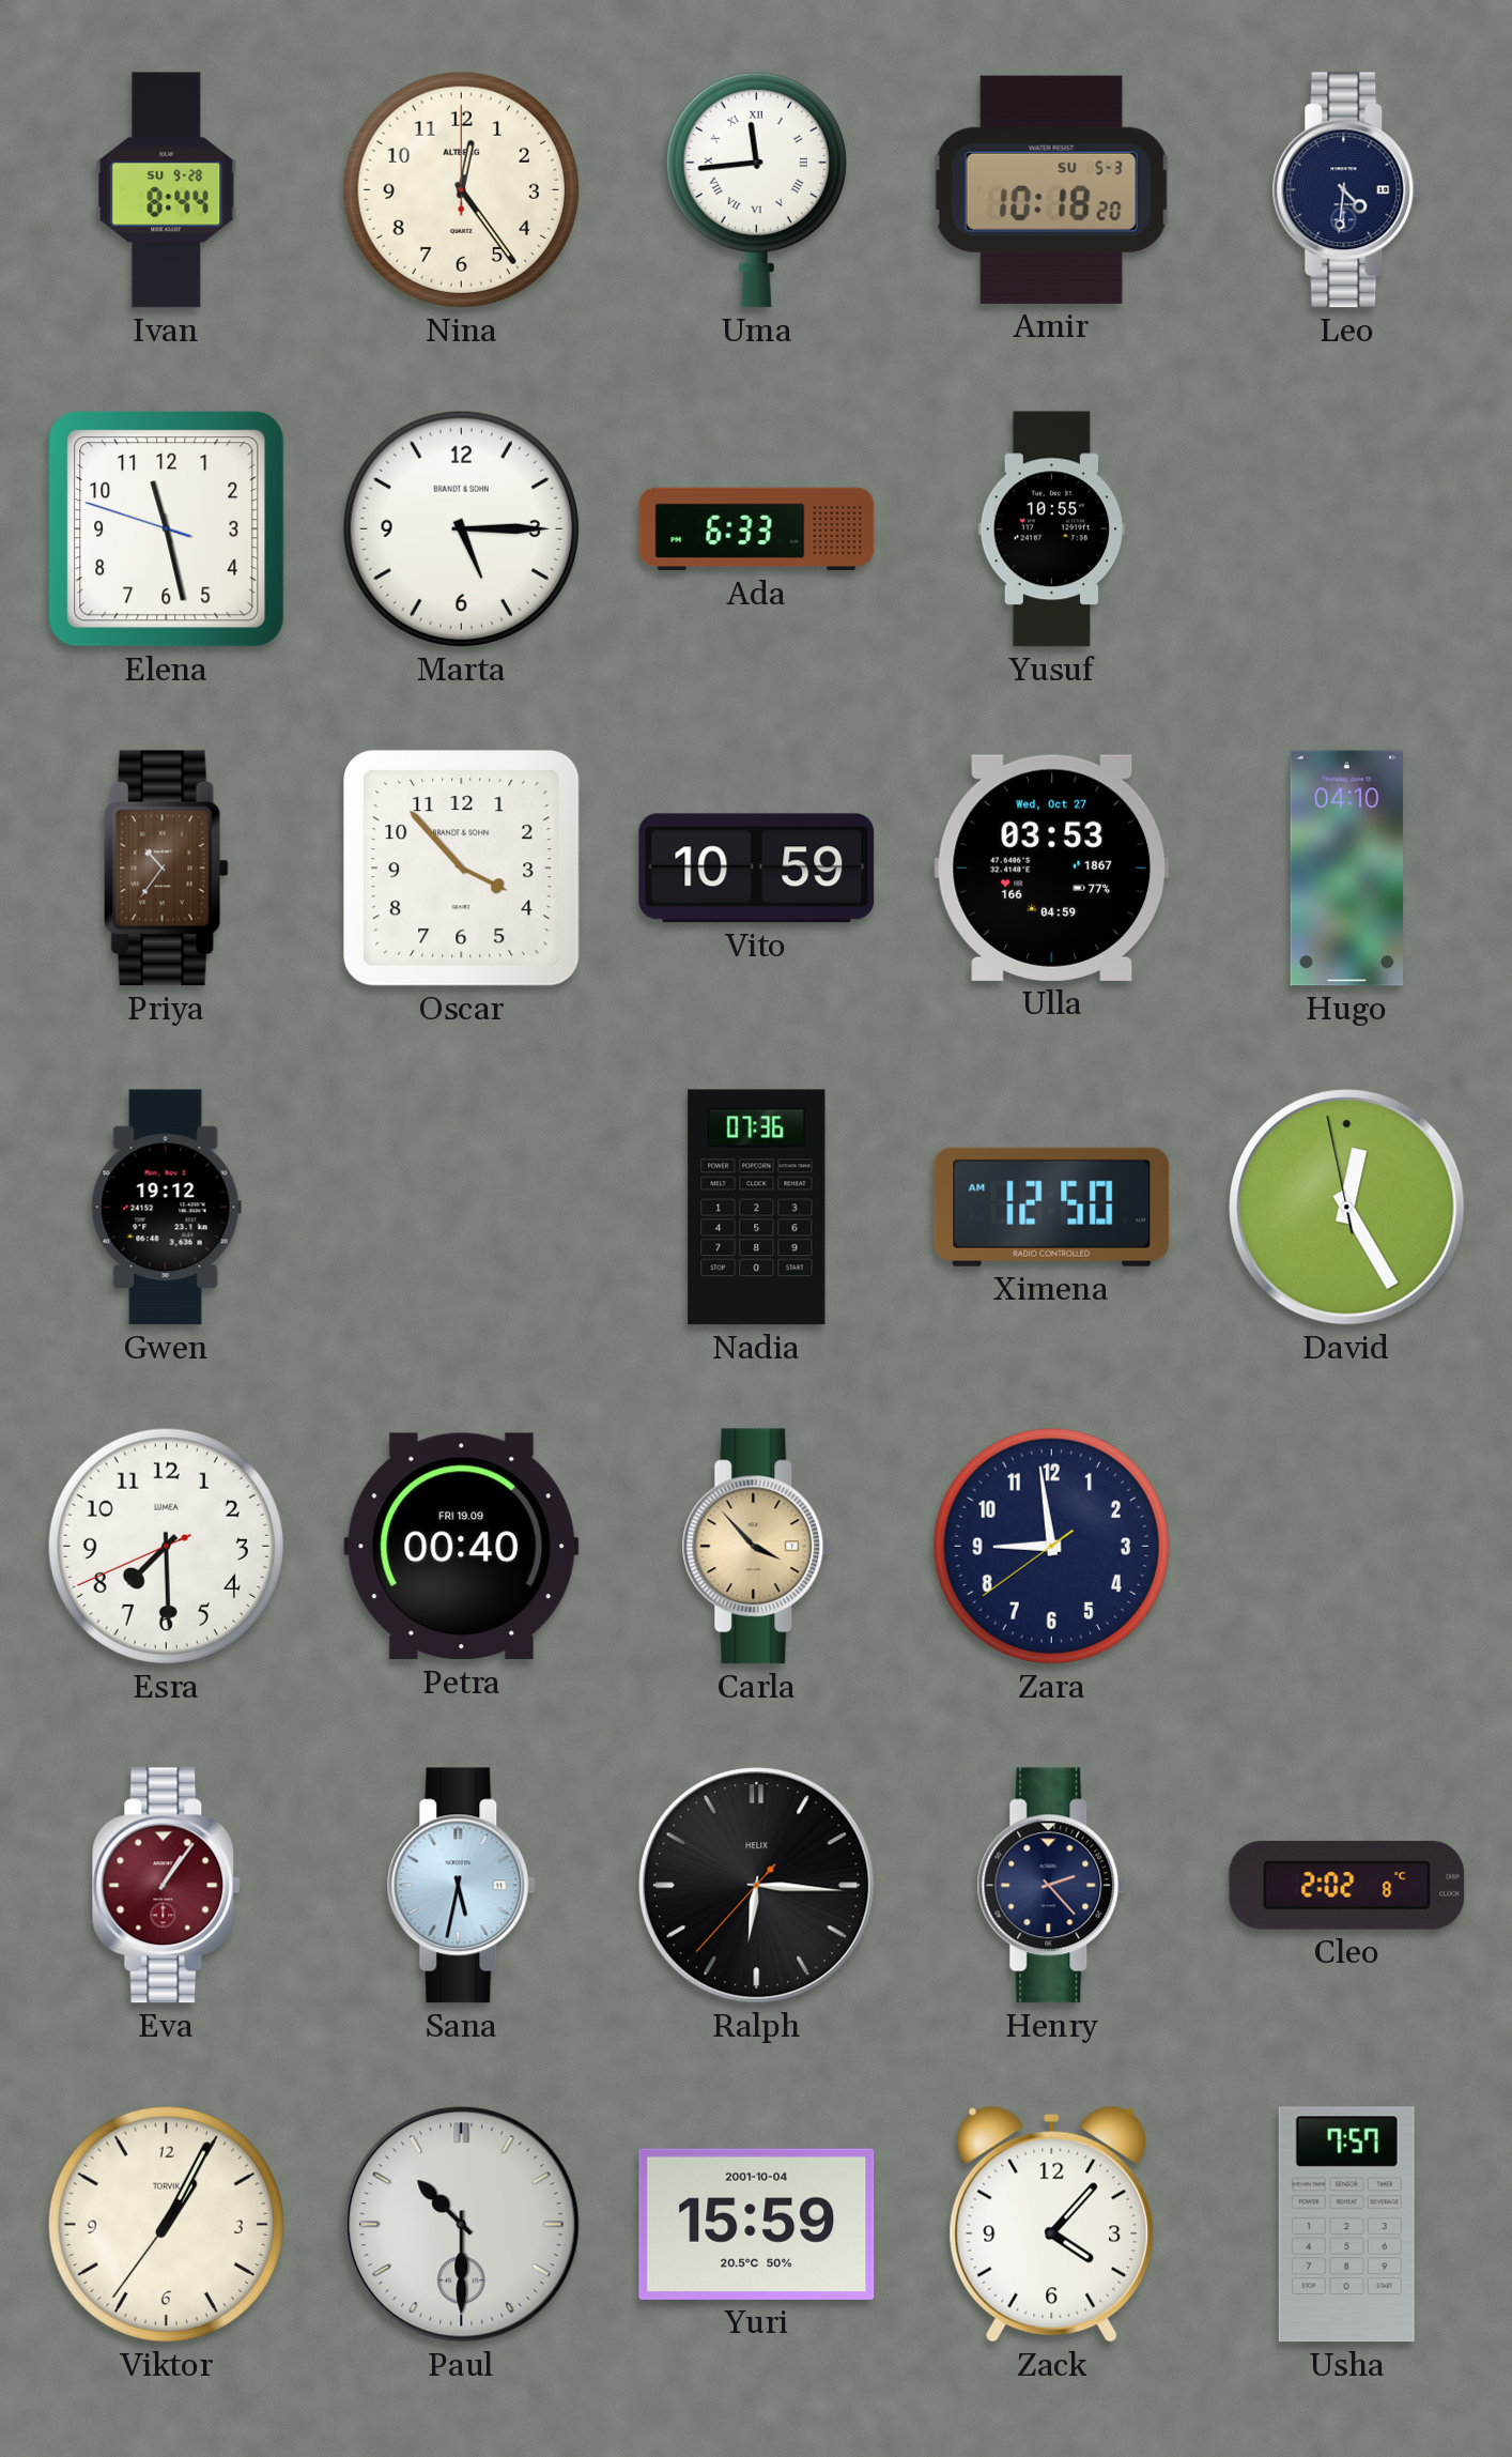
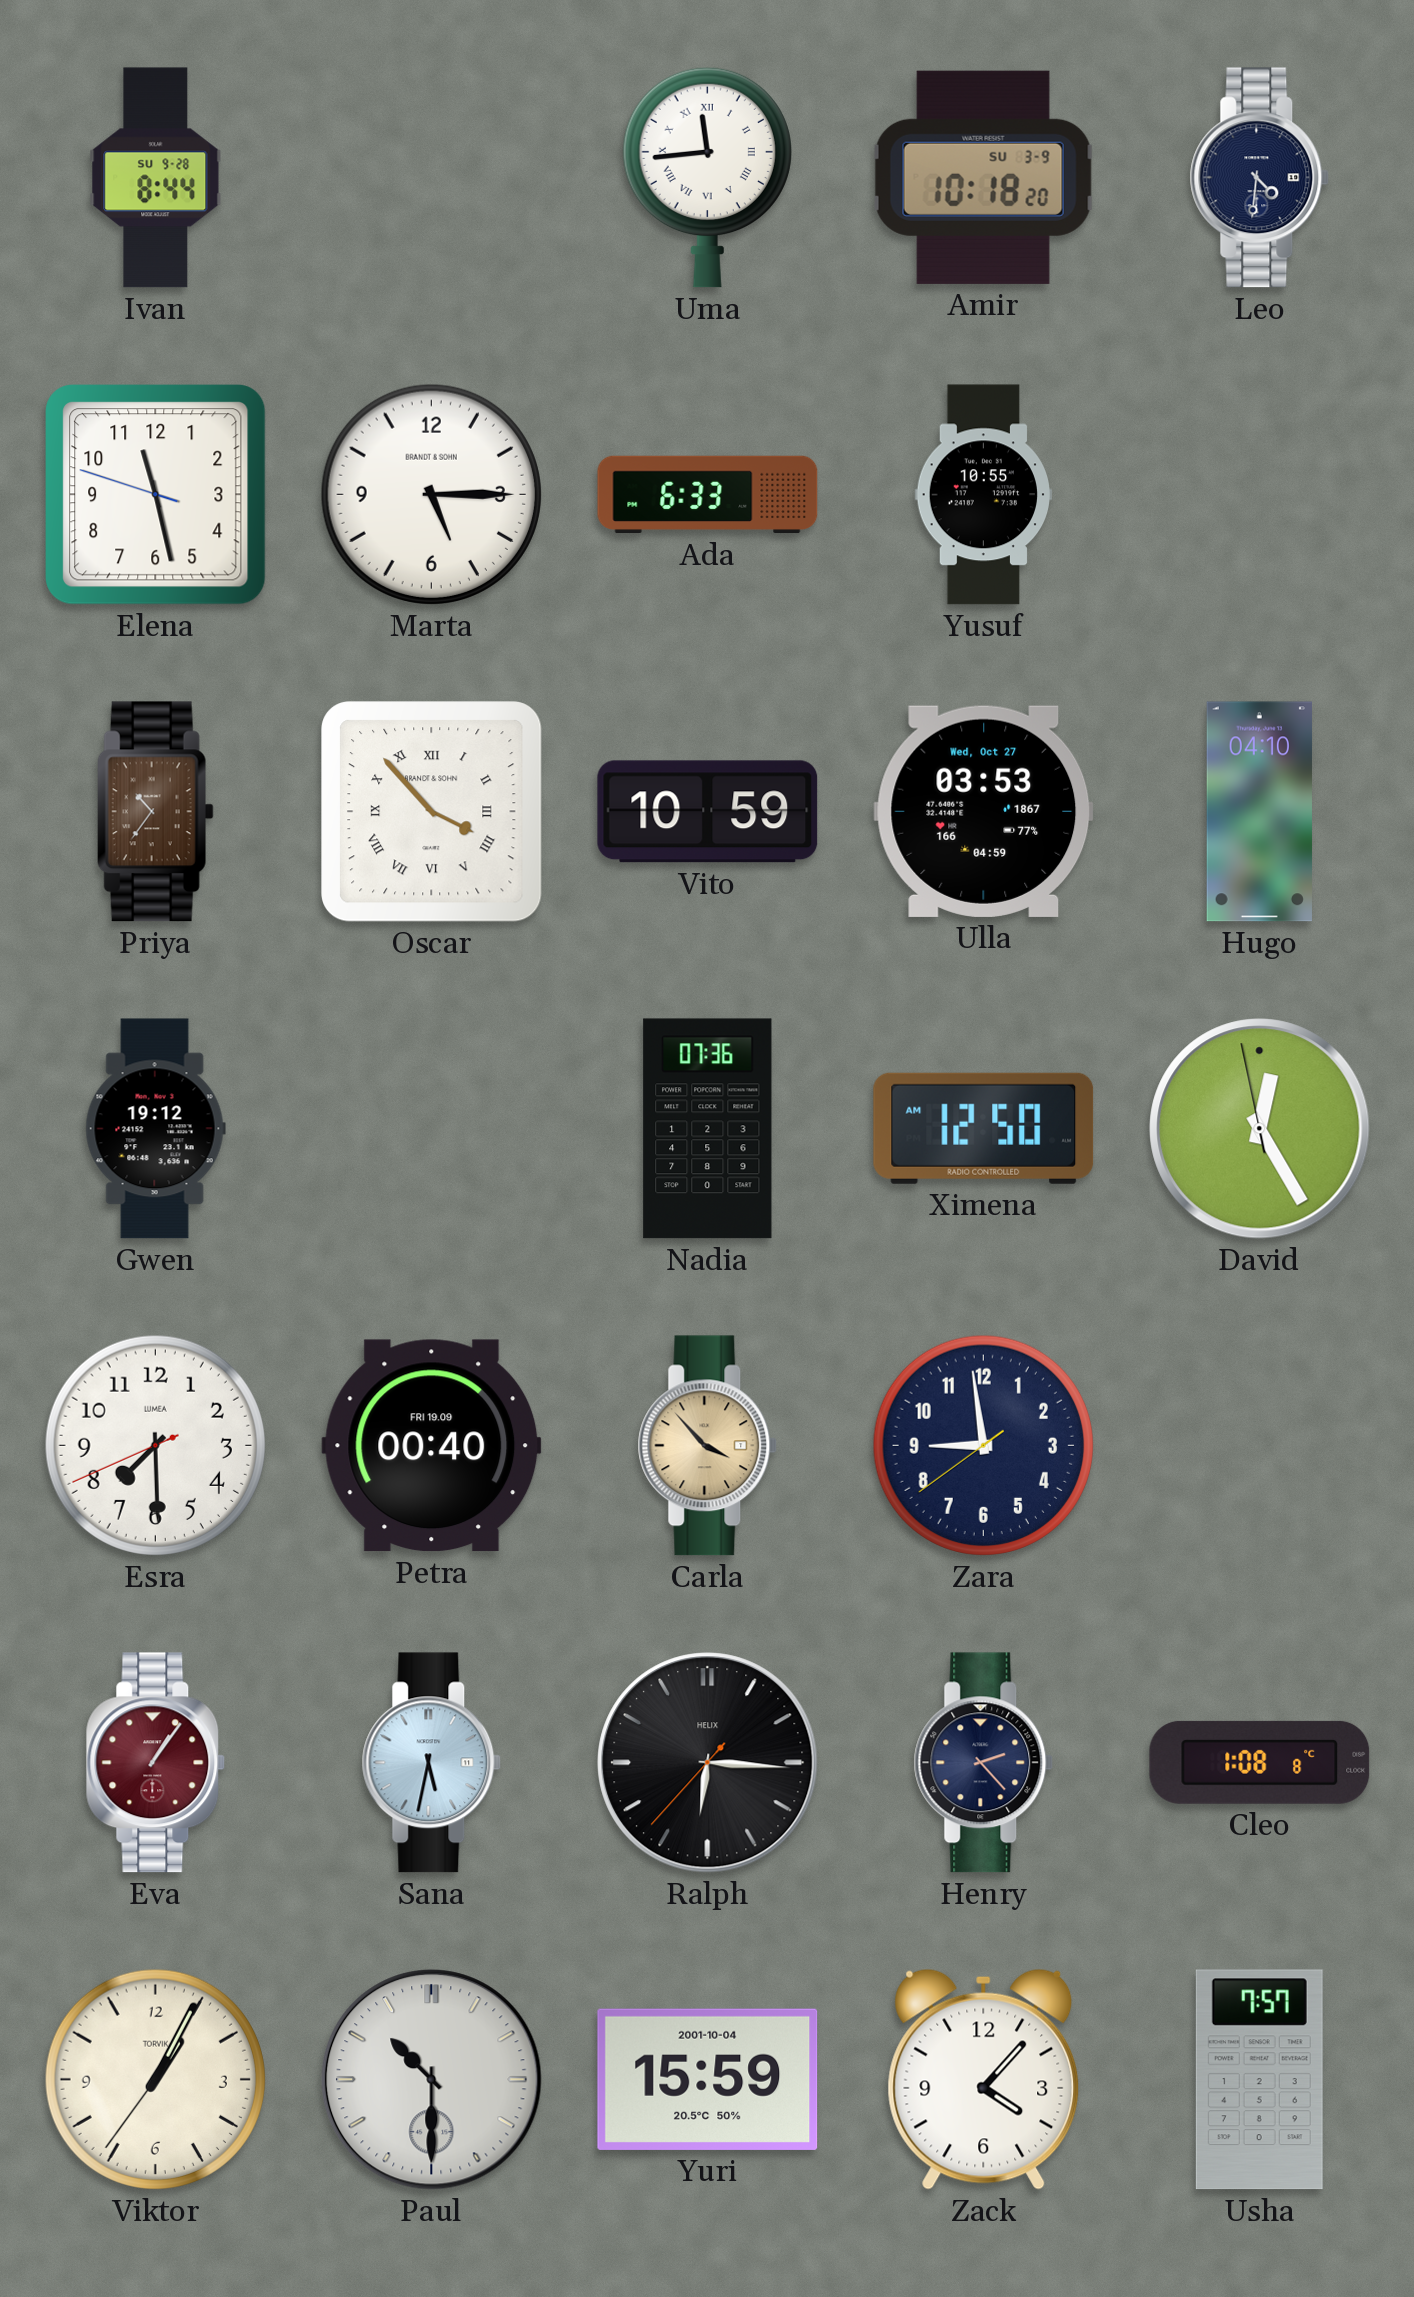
Nina: 12:24 -> none (461, 189)
Amir date: SU 5-3 -> SU 3-9 (983, 177)
Oscar numerals: Arabic -> Roman (432, 812)
Cleo: 2:02 -> 1:08 (1260, 1762)
